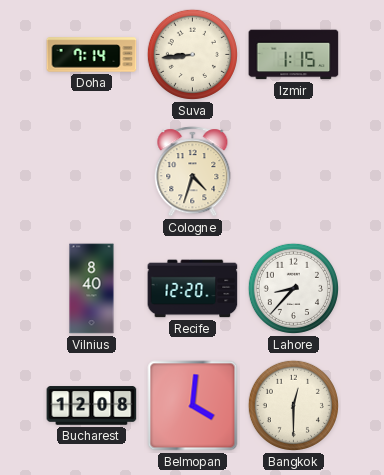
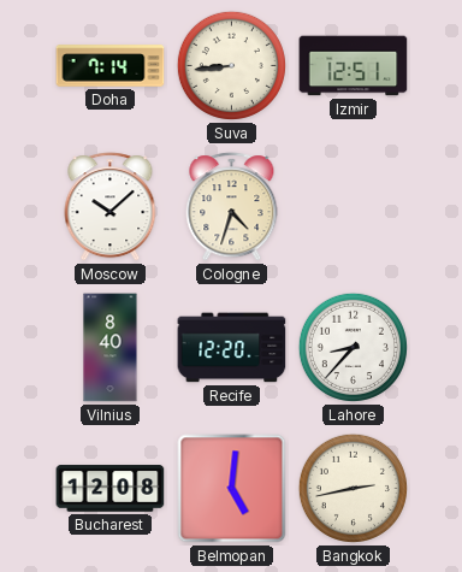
Izmir: 1:15 -> 12:51 (354, 66)
Moscow: none -> 10:08 (111, 207)
Belmopan: 4:01 -> 5:01 (232, 489)
Bangkok: 12:30 -> 2:43 (353, 488)
